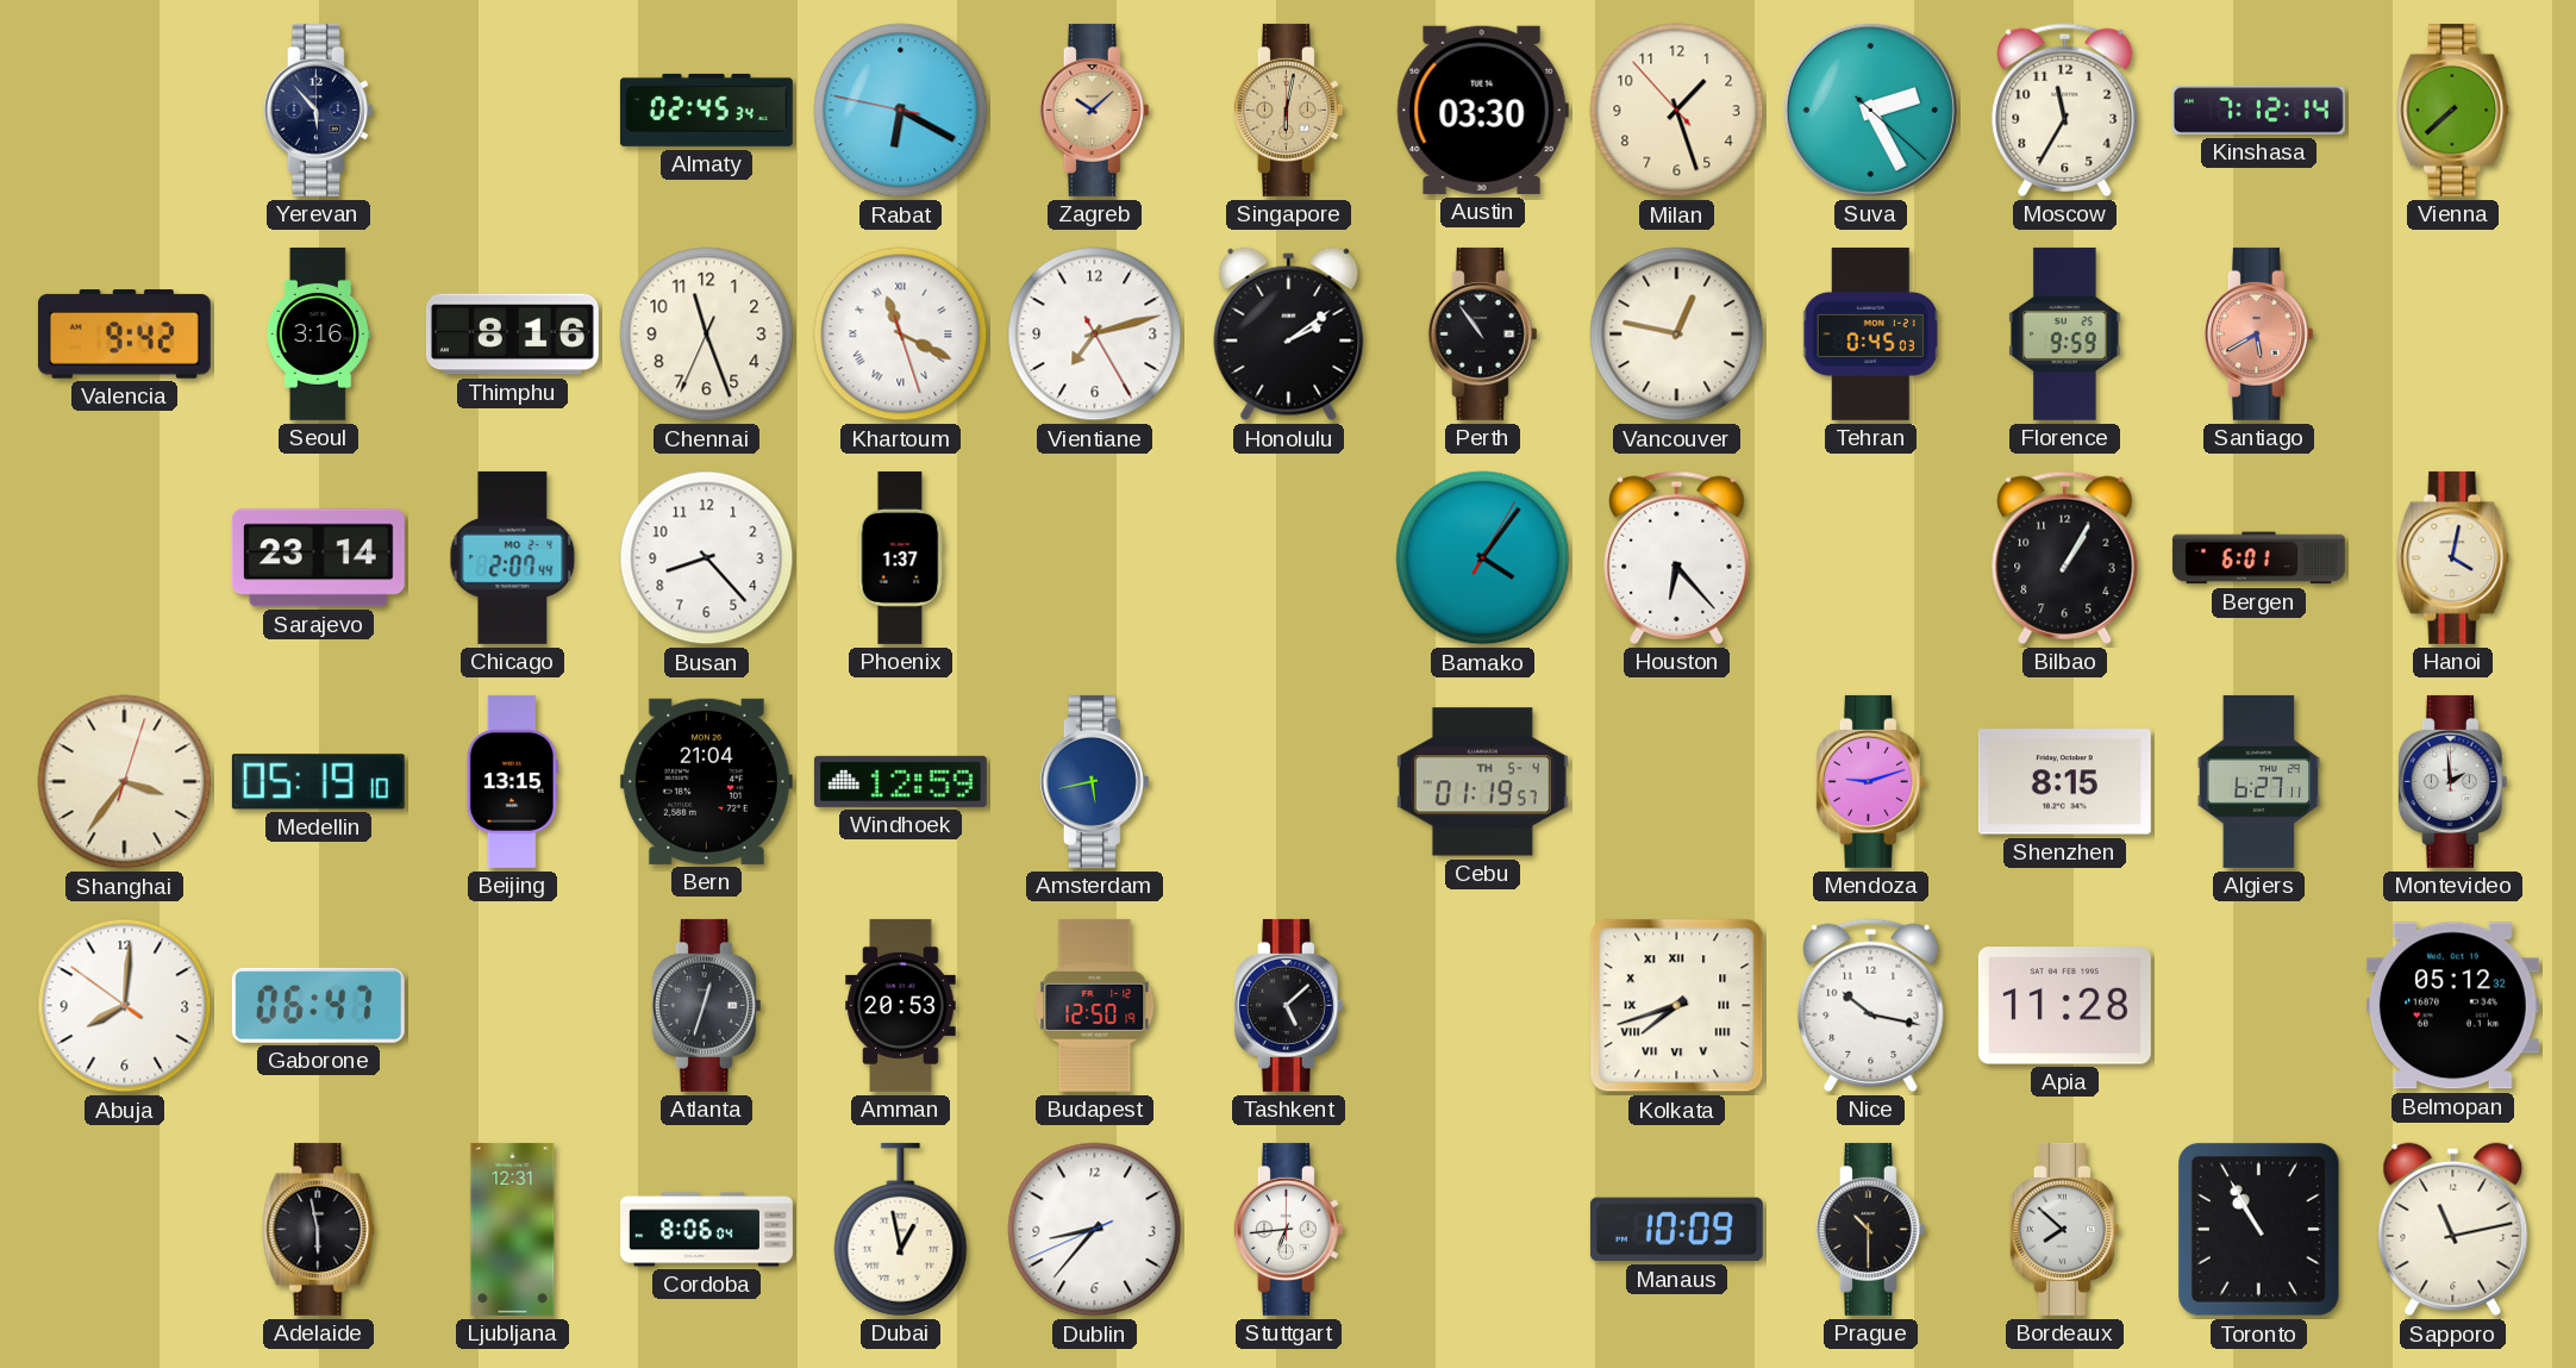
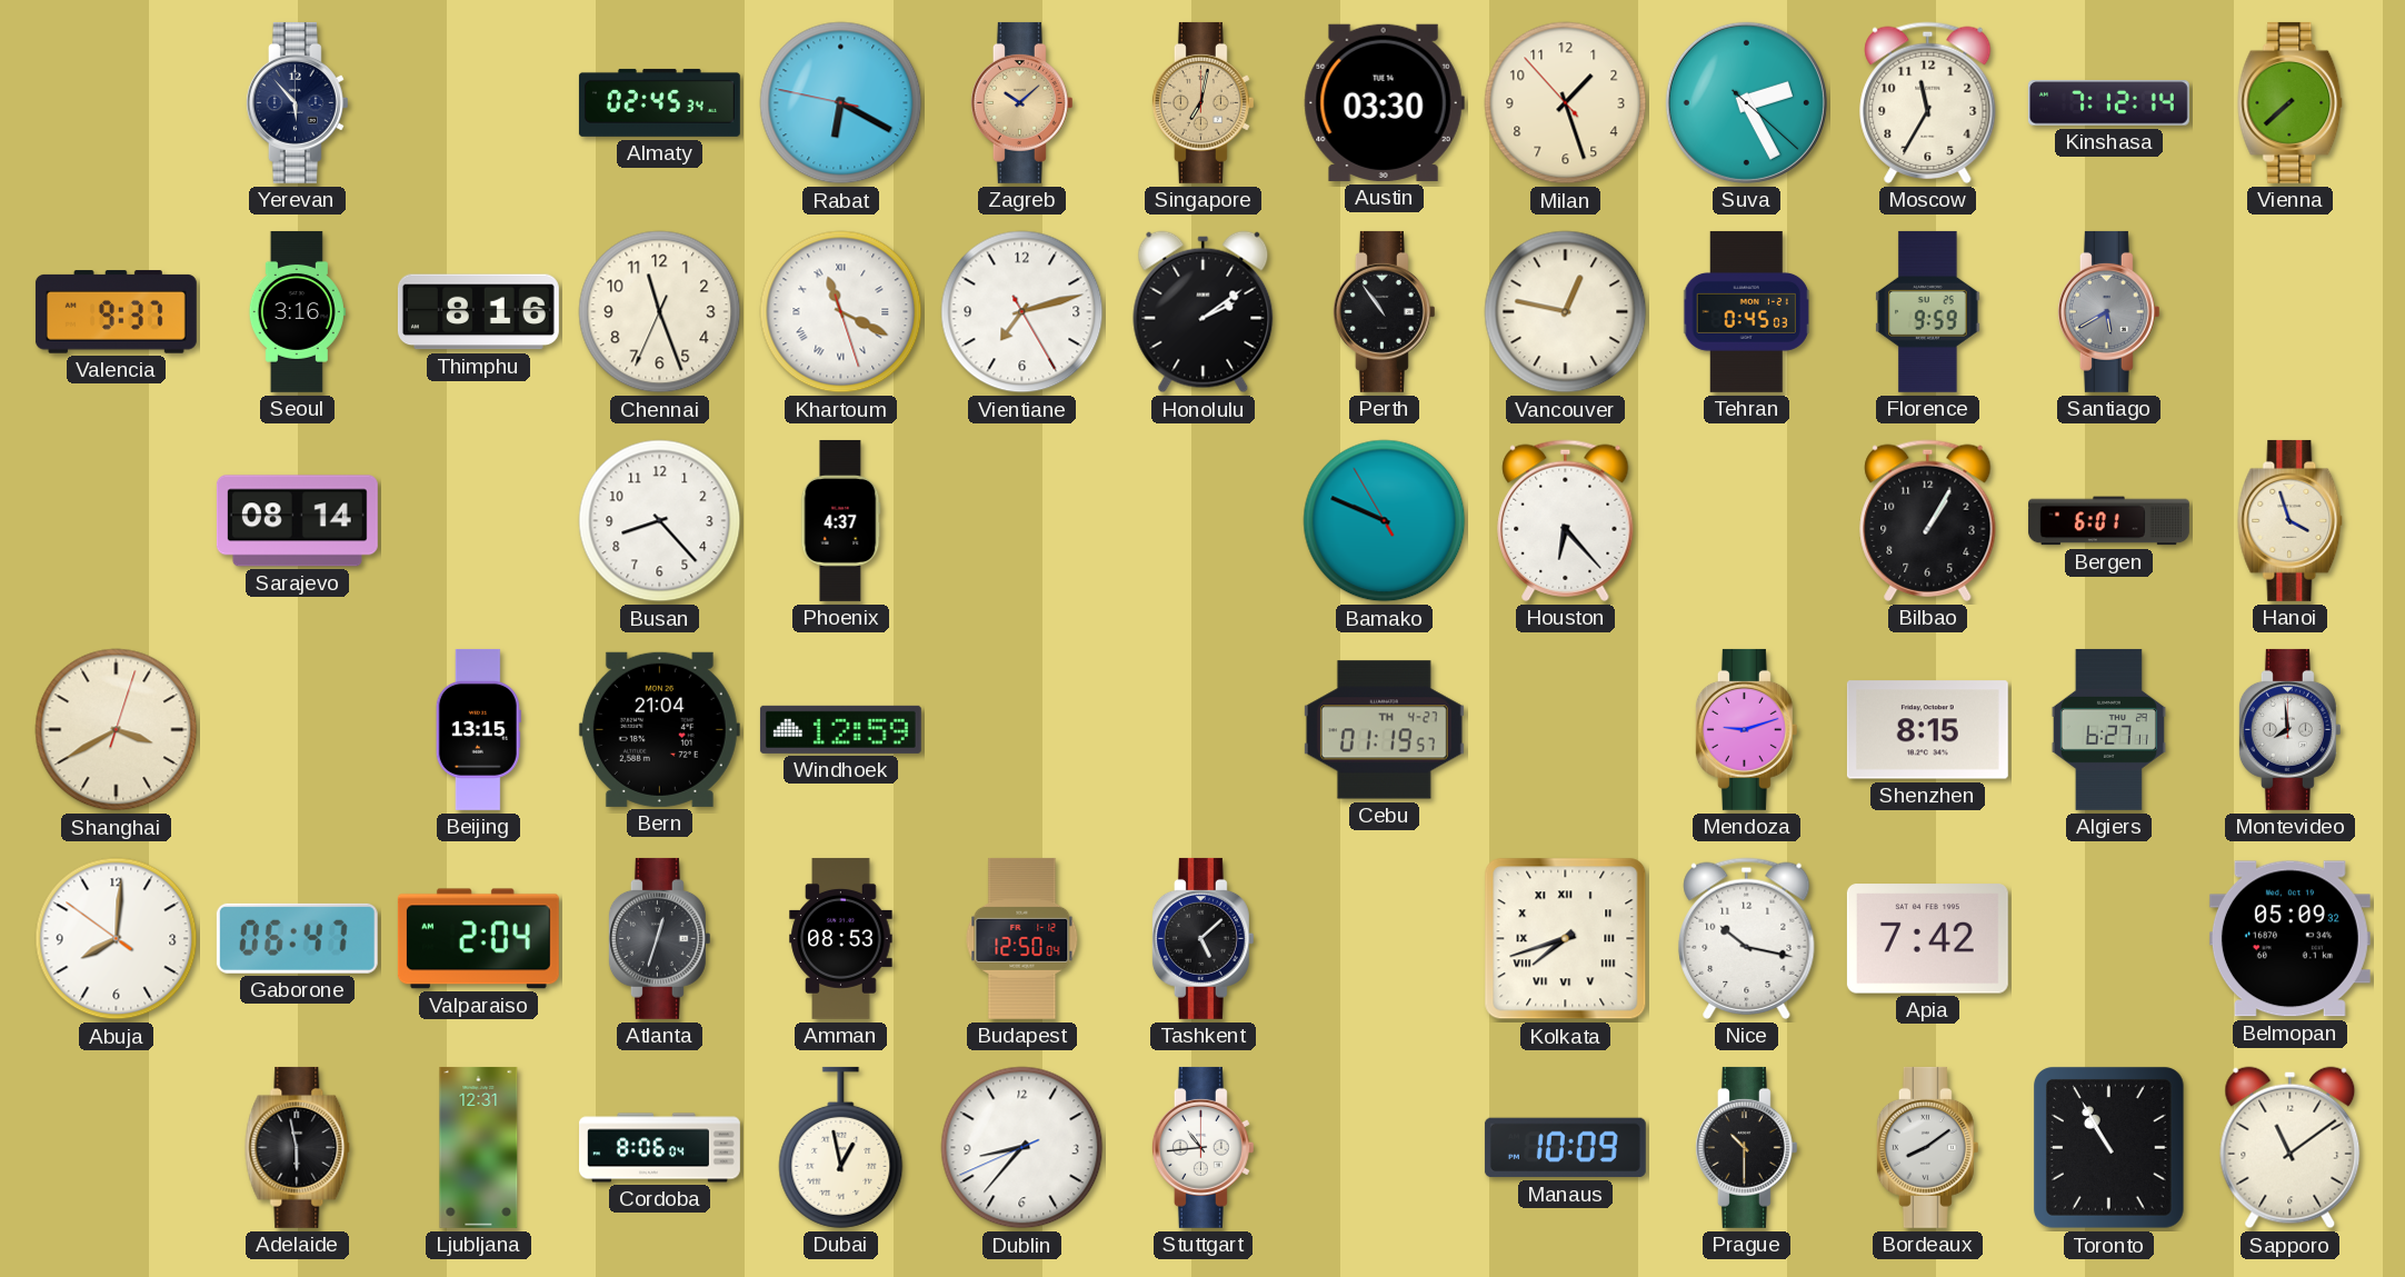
Singapore: 6:02 -> 7:02 (1202, 102)
Valencia: 9:42 -> 9:37 (116, 312)
Santiago dial: salmon -> grey (2108, 311)
Sarajevo: 23:14 -> 08:14 (297, 521)
Chicago: 2:07 -> none (513, 557)
Phoenix: 1:37 -> 4:37 (840, 520)
Bamako: 4:06 -> 9:48 (1385, 521)
Hanoi: 4:02 -> 3:57 (2291, 520)
Shanghai: 3:36 -> 3:40 (117, 730)
Medellin: 05:19 -> none (318, 782)
Amsterdam: 5:43 -> none (1094, 781)
Cebu date: TH 5-4 -> TH 4-27 (1384, 730)
Montevideo: 1:59 -> 7:59 (2289, 729)
Valparaiso: none -> 2:04 (478, 939)
Amman: 20:53 -> 08:53 (841, 938)
Budapest: 12:50:19 -> 12:50:04 (1022, 938)
Apia: 11:28 -> 7:42 (1927, 939)
Belmopan: 05:12 -> 05:09 (2289, 939)
Stuttgart: 6:44 -> 10:44 (1202, 1147)
Bordeaux: 7:52 -> 8:09 (1927, 1147)
Sapporo: 11:13 -> 11:09 (2291, 1148)
